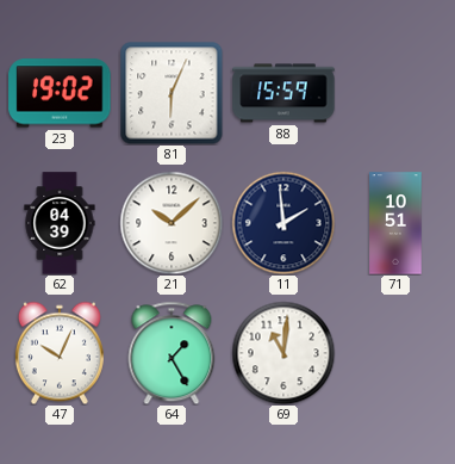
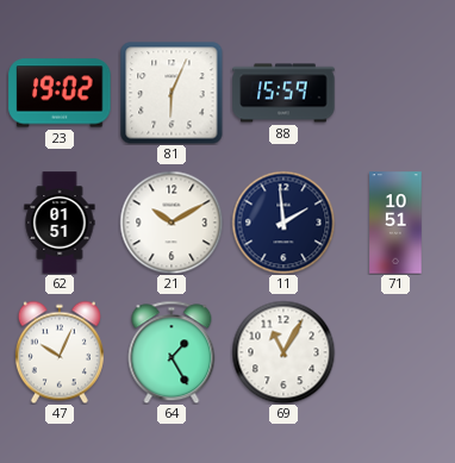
62: 04:39 -> 01:51 (60, 223)
21: 10:08 -> 10:10 (172, 223)
69: 11:01 -> 11:05 (283, 352)
